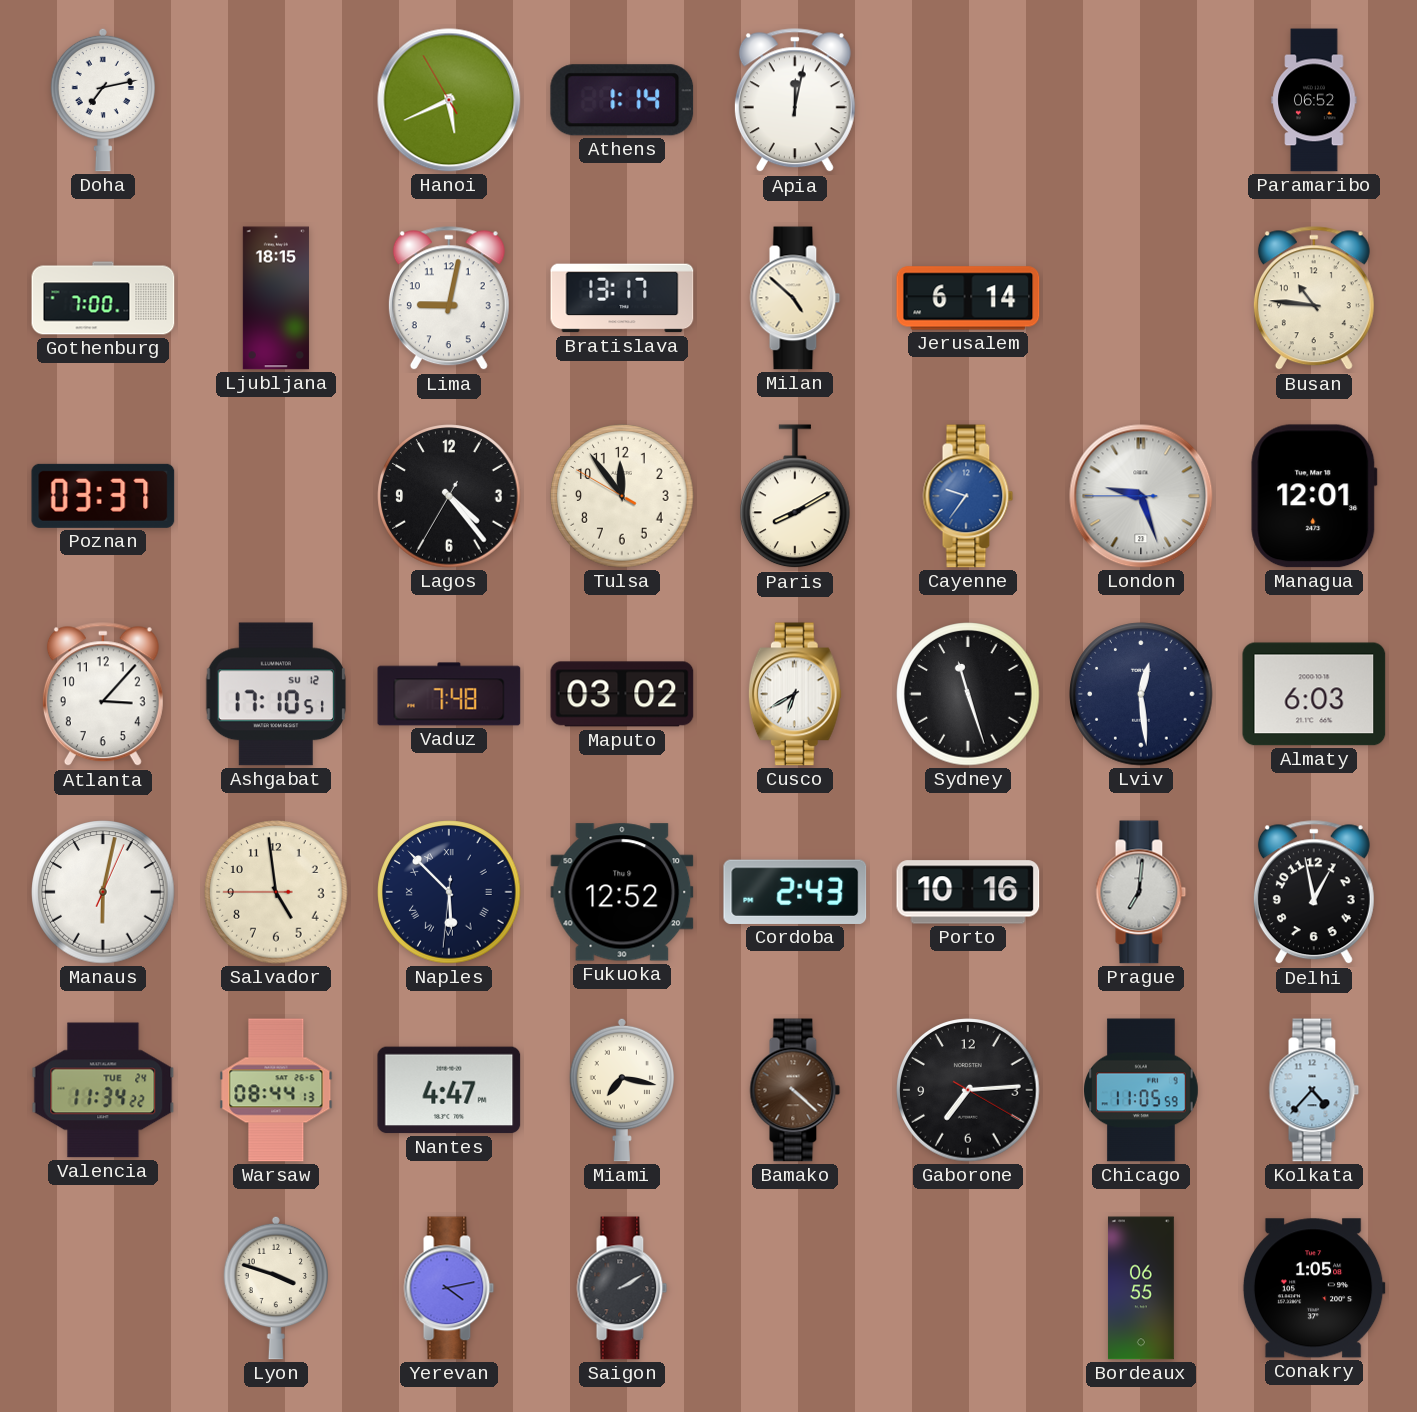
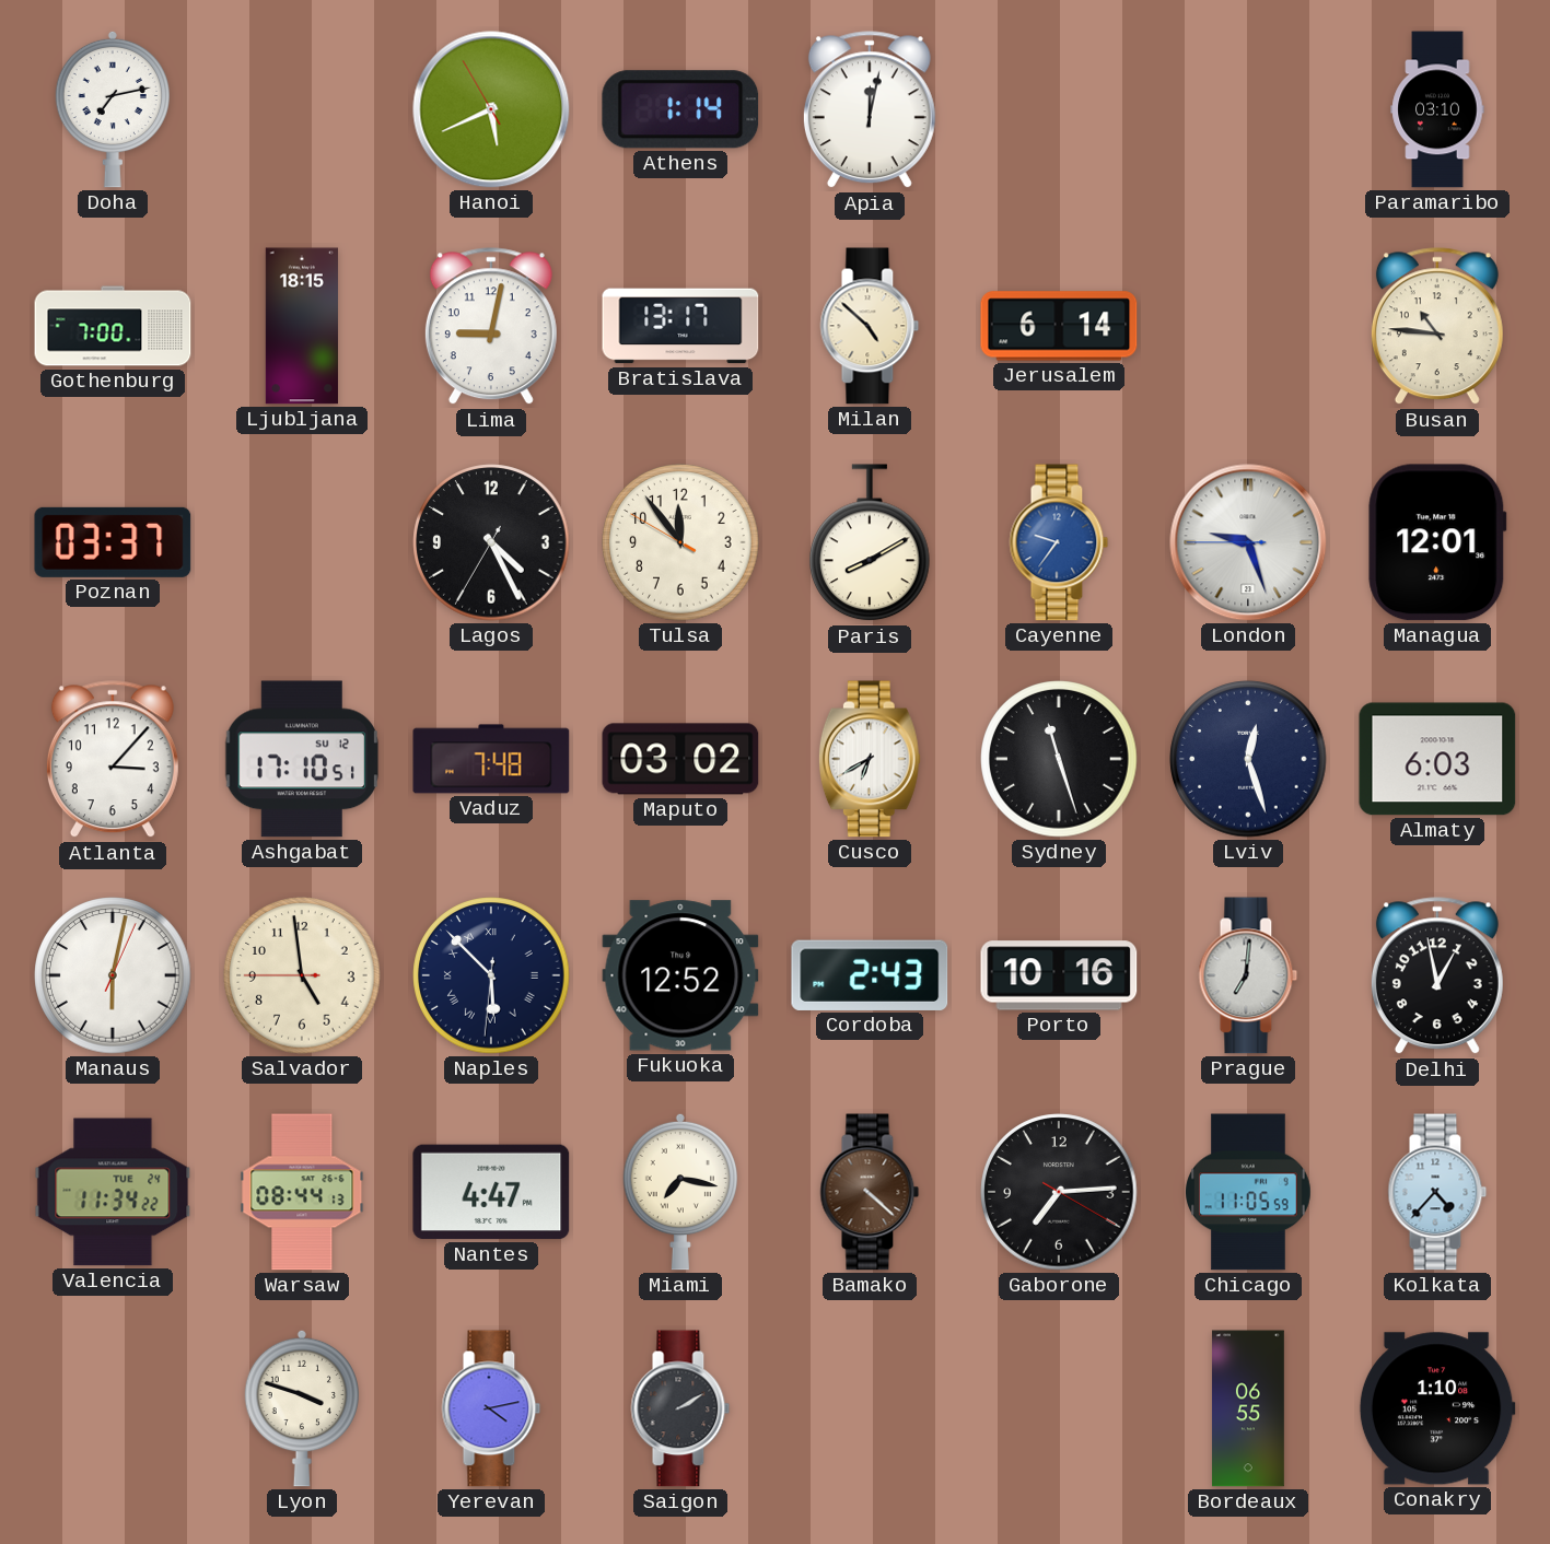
Paramaribo: 06:52 -> 03:10 (1437, 109)
Lagos: 4:23 -> 4:25 (491, 542)
Lviv: 12:29 -> 12:27 (1248, 759)
Conakry: 1:05 -> 1:10 (1437, 1408)
